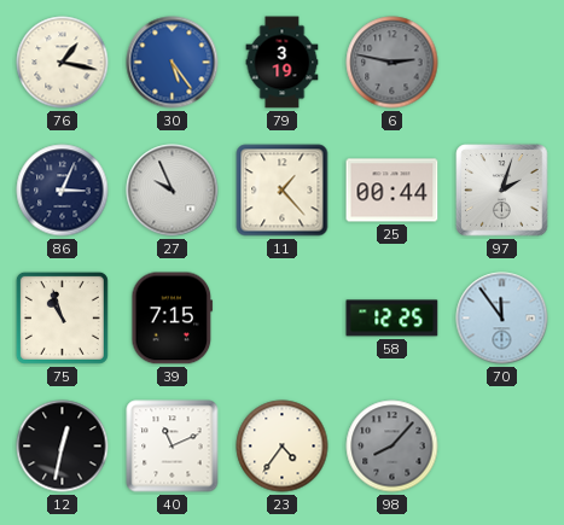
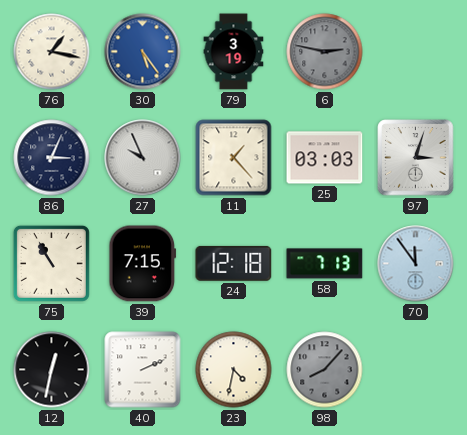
25: 00:44 -> 03:03 (325, 158)
97: 2:03 -> 3:03 (416, 158)
75: 10:57 -> 10:55 (51, 263)
24: none -> 12:18 (234, 263)
58: 12:25 -> 7:13 (325, 264)
40: 11:11 -> 2:11 (143, 370)
23: 4:36 -> 4:32 (234, 370)
